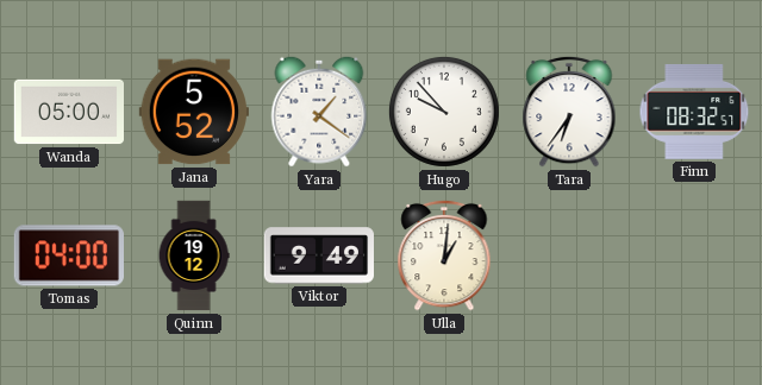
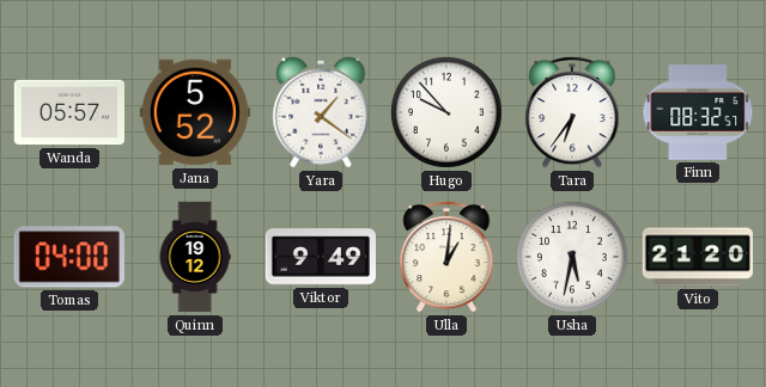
Wanda: 05:00 -> 05:57 (68, 112)
Usha: none -> 5:32 (572, 257)
Vito: none -> 21:20 (697, 257)
